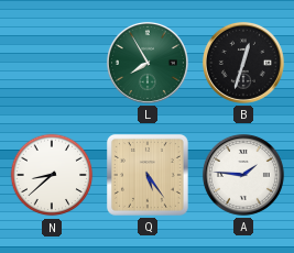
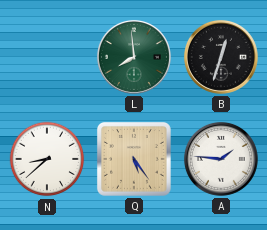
L: 7:55 -> 7:59 (134, 57)
